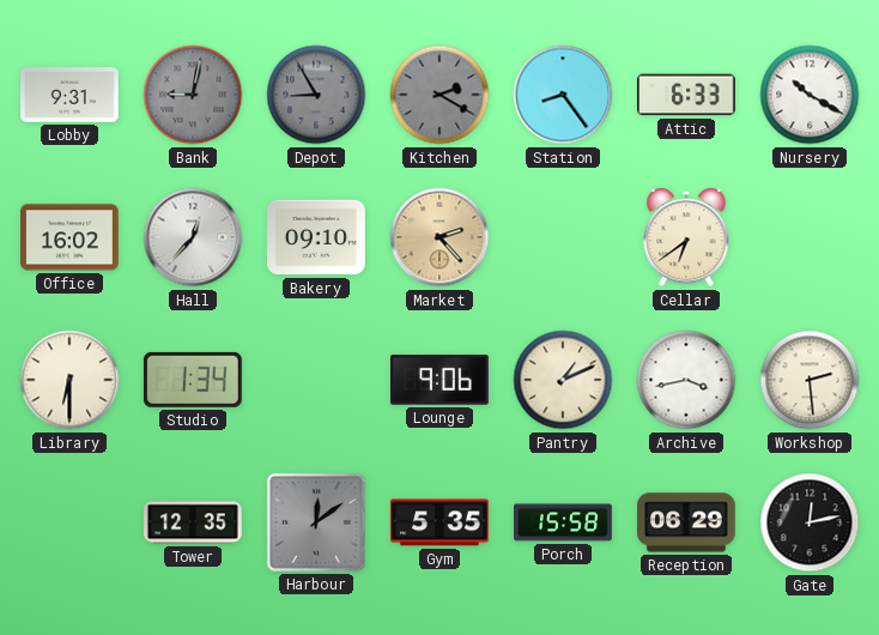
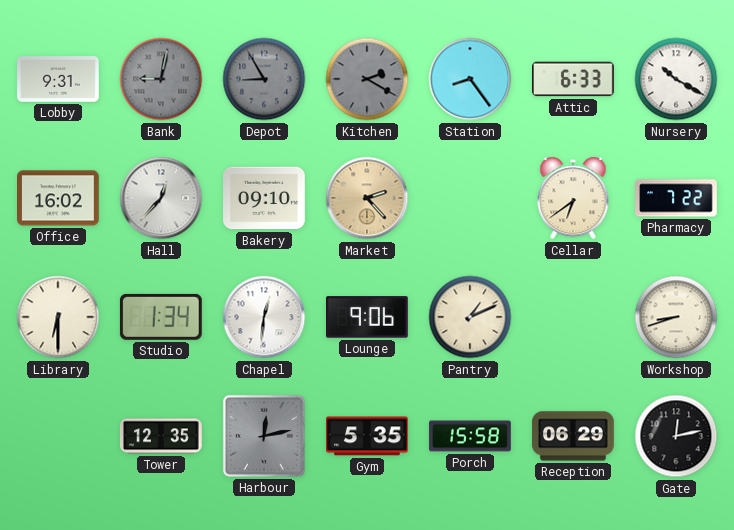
Pharmacy: none -> 7:22 (676, 198)
Chapel: none -> 12:31 (264, 317)
Archive: 3:43 -> none (686, 380)
Workshop: 2:29 -> 8:42 (676, 317)
Harbour: 12:09 -> 12:13 (264, 436)
